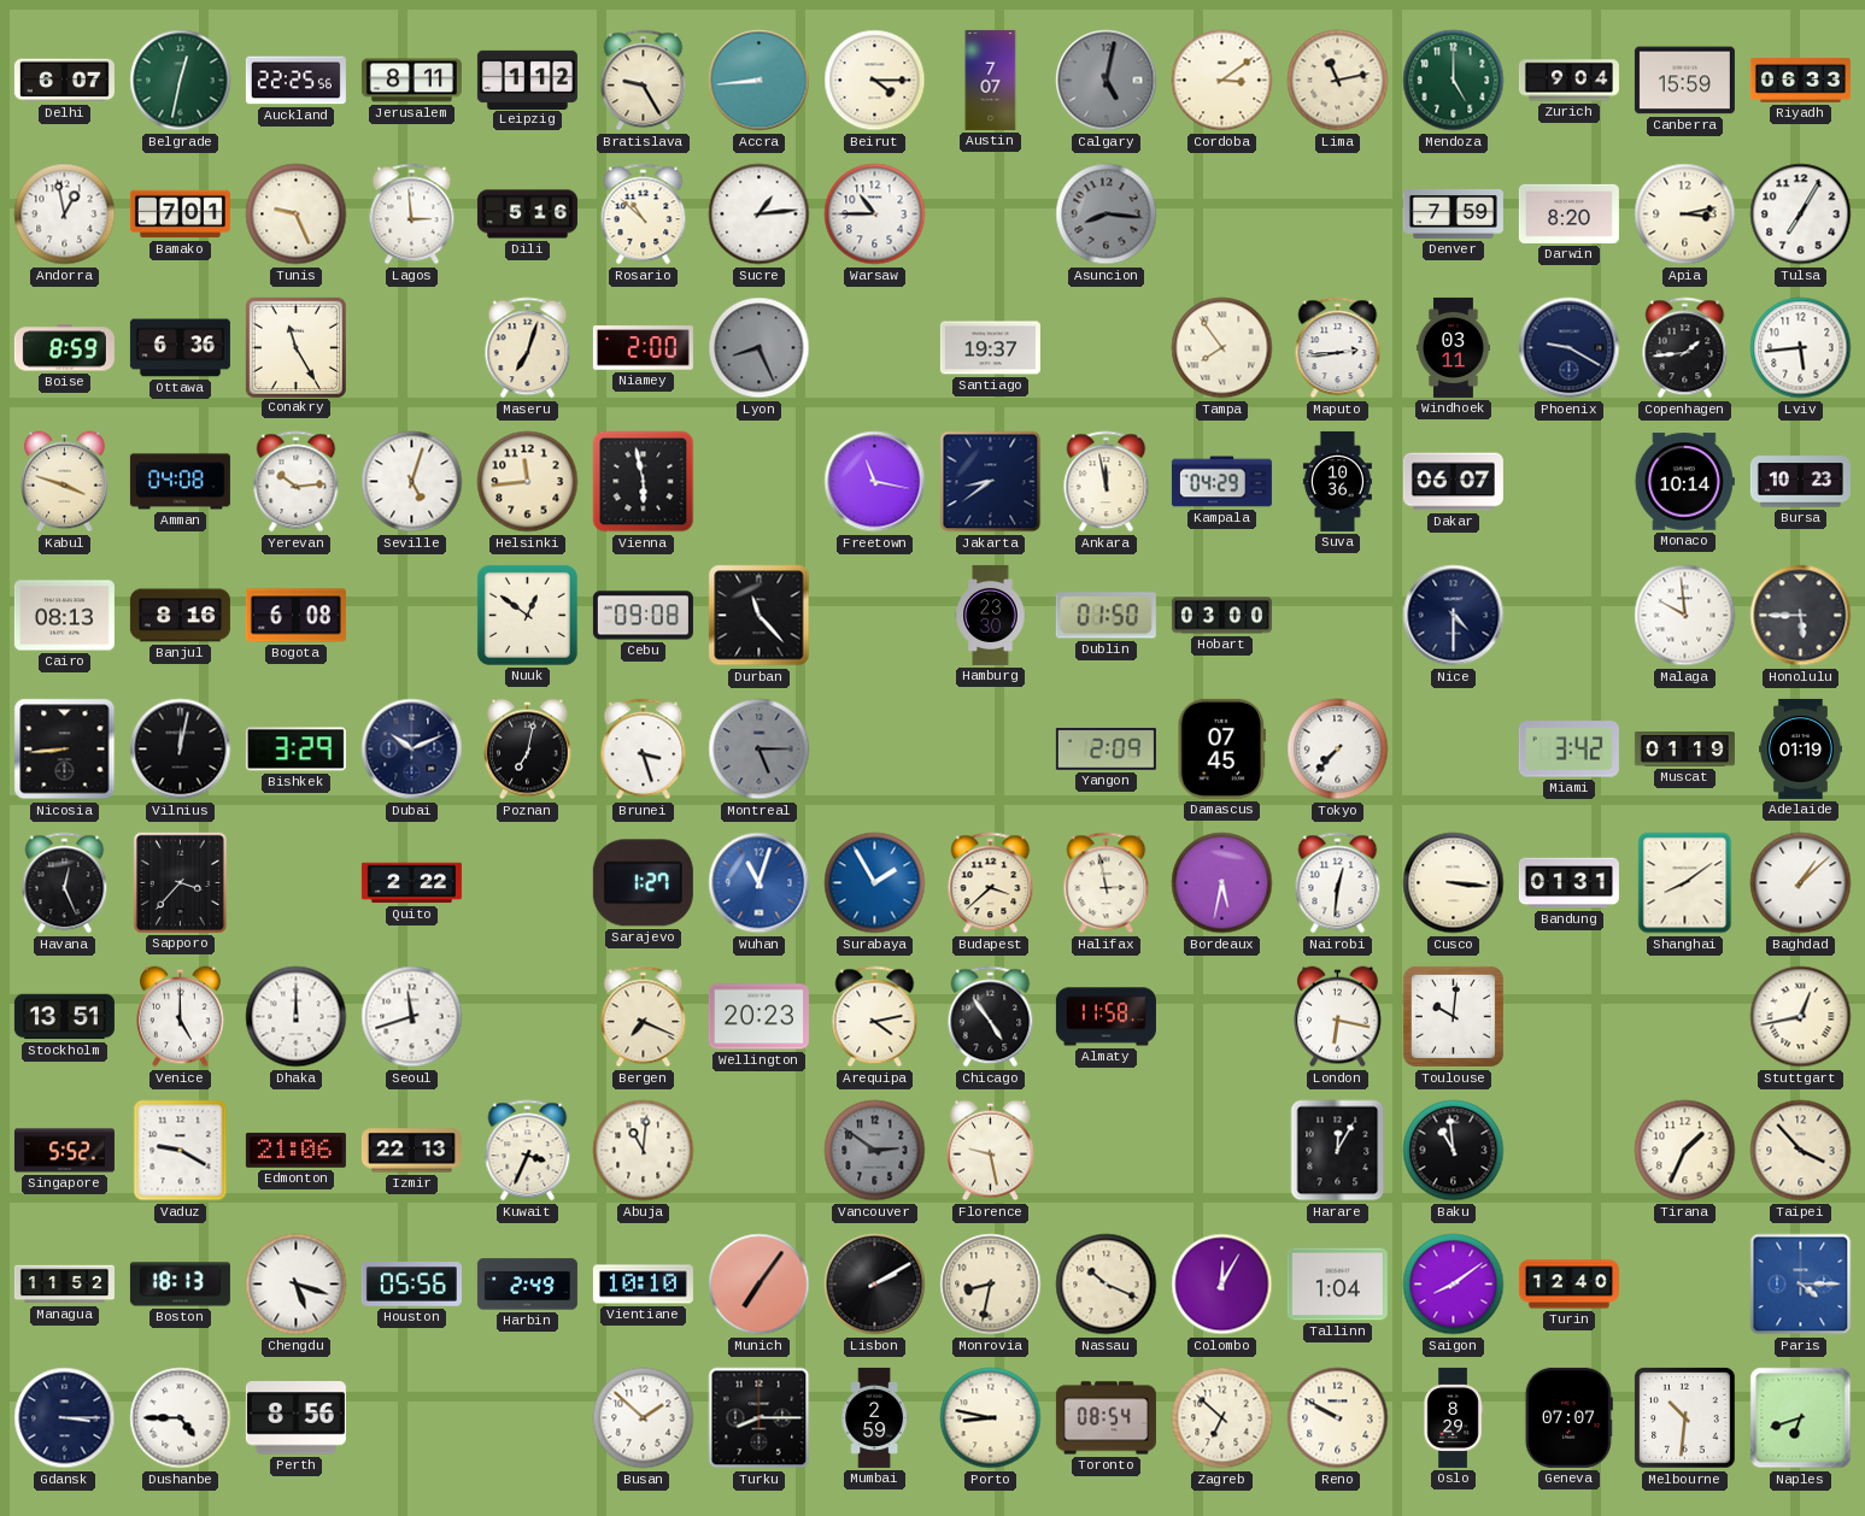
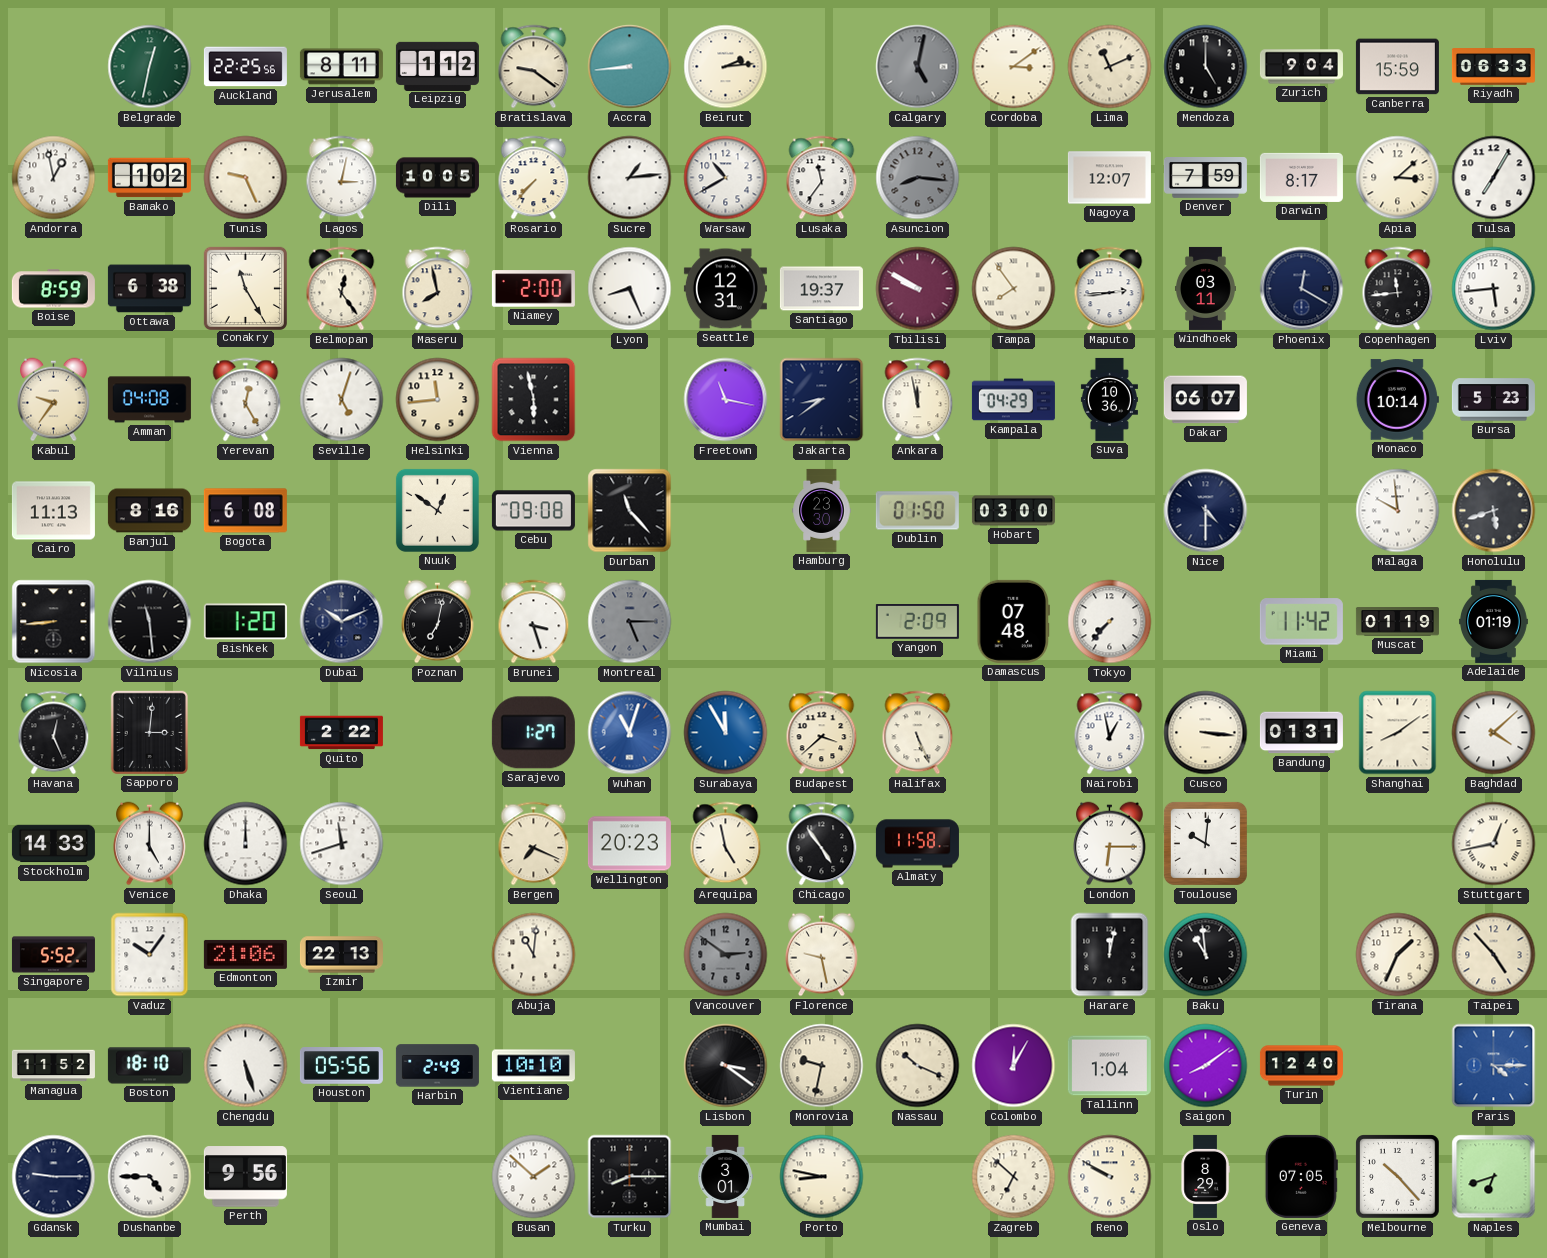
Delhi: 6:07 -> none (64, 81)
Bratislava: 9:25 -> 9:21 (534, 67)
Beirut: 4:15 -> 2:14 (726, 67)
Austin: 7:07 -> none (991, 80)
Lima: 11:13 -> 11:11 (1110, 67)
Mendoza dial: green -> black (1206, 67)
Bamako: 7:01 -> 1:02 (149, 178)
Lagos: 2:59 -> 3:02 (342, 178)
Dili: 5:16 -> 10:05 (437, 178)
Rosario: 10:52 -> 7:37 (534, 178)
Warsaw: 10:45 -> 10:40 (726, 178)
Lusaka: none -> 11:36 (822, 178)
Nagoya: none -> 12:07 (1109, 178)
Darwin: 8:20 -> 8:17 (1301, 177)
Apia: 3:13 -> 3:08 (1398, 178)
Ottawa: 6:36 -> 6:38 (149, 289)
Belmopan: none -> 12:24 (342, 289)
Maseru: 7:03 -> 7:58 (438, 289)
Lyon dial: grey -> white (630, 289)
Seattle: none -> 12:31 (725, 289)
Tbilisi: none -> 9:50 (918, 289)
Phoenix: 9:20 -> 12:20 (1302, 289)
Copenhagen: 1:44 -> 11:44 (1398, 289)
Kabul: 3:48 -> 9:36 (54, 400)
Yerevan: 10:14 -> 12:25 (246, 400)
Bursa: 10:23 -> 5:23 (1493, 400)
Cairo: 08:13 -> 11:13 (53, 511)
Honolulu: 5:45 -> 5:42 (1494, 511)
Vilnius: 12:02 -> 11:29 (150, 622)
Bishkek: 3:29 -> 1:20 (245, 622)
Damascus: 07:45 -> 07:48 (1013, 621)
Miami: 3:42 -> 11:42 (1301, 622)
Sapporo: 3:37 -> 3:01 (149, 732)
Surabaya: 1:55 -> 11:55 (726, 733)
Halifax: 2:58 -> 5:26 (918, 733)
Bordeaux: 5:32 -> none (1222, 883)
Nairobi: 12:31 -> 12:58 (1110, 733)
Baghdad: 1:08 -> 4:08 (1494, 733)
Stockholm: 13:51 -> 14:33 (53, 844)
Arequipa: 4:13 -> 4:58 (726, 844)
London: 6:17 -> 6:15 (1110, 844)
Vaduz: 9:20 -> 10:06 (150, 955)
Kuwait: 3:34 -> none (528, 1151)
Harare: 12:05 -> 12:02 (1110, 955)
Taipei: 3:53 -> 4:53 (1494, 955)
Boston: 18:13 -> 18:10 (149, 1066)
Chengdu: 5:18 -> 5:27 (246, 1066)
Munich: 7:06 -> none (760, 1285)
Lisbon: 2:10 -> 3:21 (726, 1066)
Monrovia: 8:32 -> 9:32 (822, 1066)
Gdansk: 3:15 -> 9:15 (54, 1177)
Perth: 8:56 -> 9:56 (245, 1177)
Mumbai: 2:59 -> 3:01 (725, 1176)
Toronto: 08:54 -> none (1105, 1418)
Geneva: 07:07 -> 07:05 (1301, 1176)
Melbourne: 10:31 -> 10:23 (1398, 1177)
